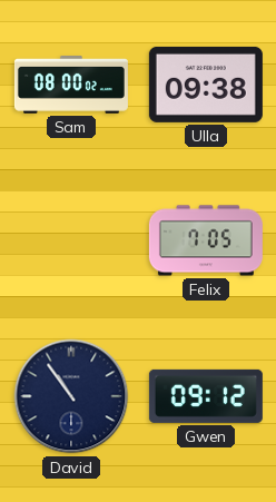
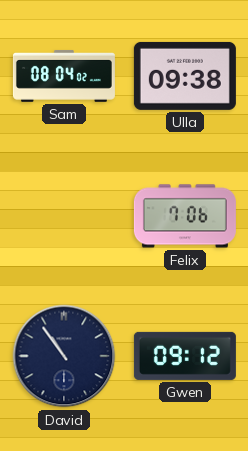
Sam: 08:00 -> 08:04 (64, 76)
Felix: 7:05 -> 7:06 (185, 216)
